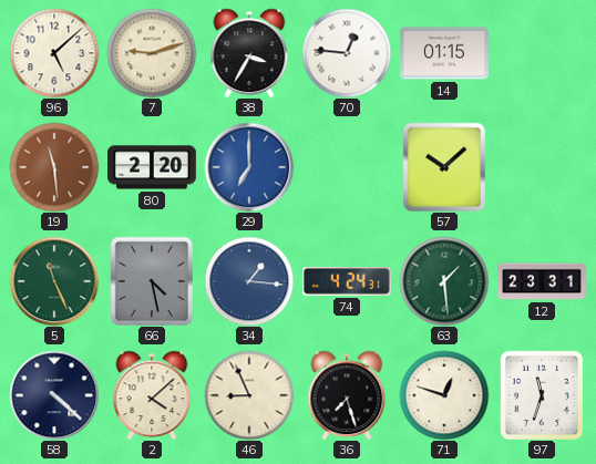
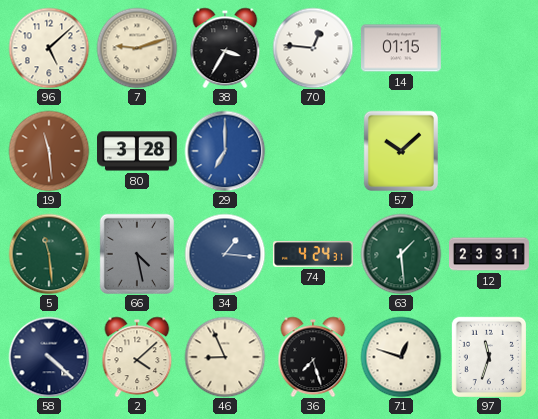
80: 2:20 -> 3:28 (138, 151)
5: 11:26 -> 11:29 (49, 254)
